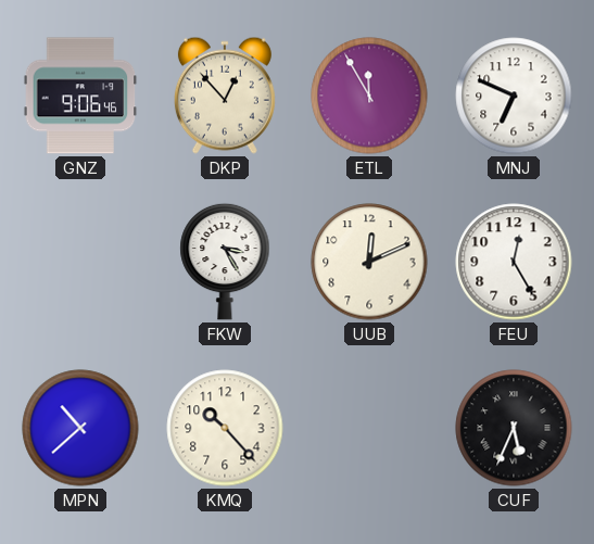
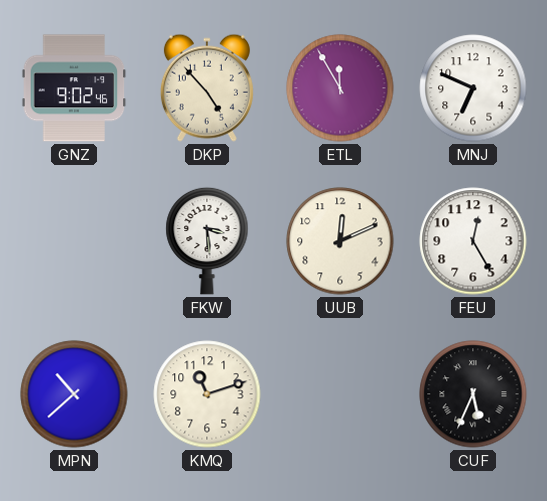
GNZ: 9:06 -> 9:02 (74, 88)
DKP: 12:53 -> 4:53 (207, 88)
FKW: 3:25 -> 3:29 (207, 241)
KMQ: 10:23 -> 11:12 (207, 394)
